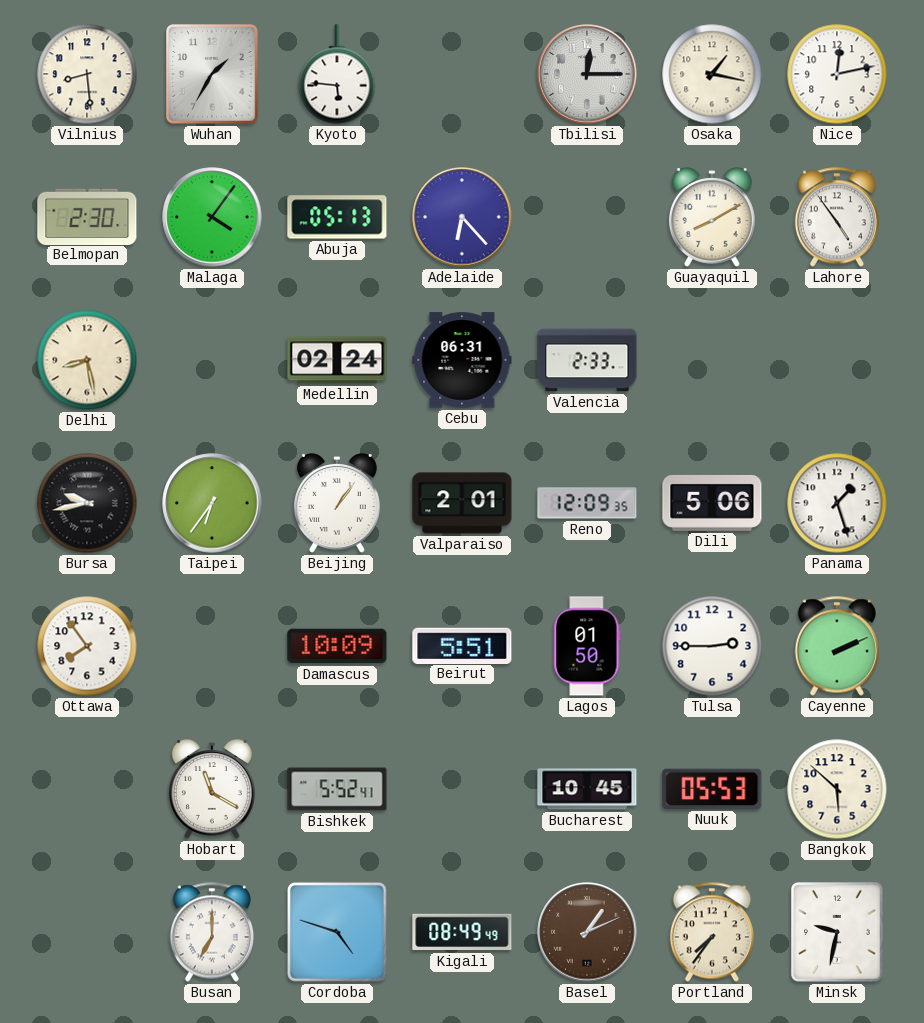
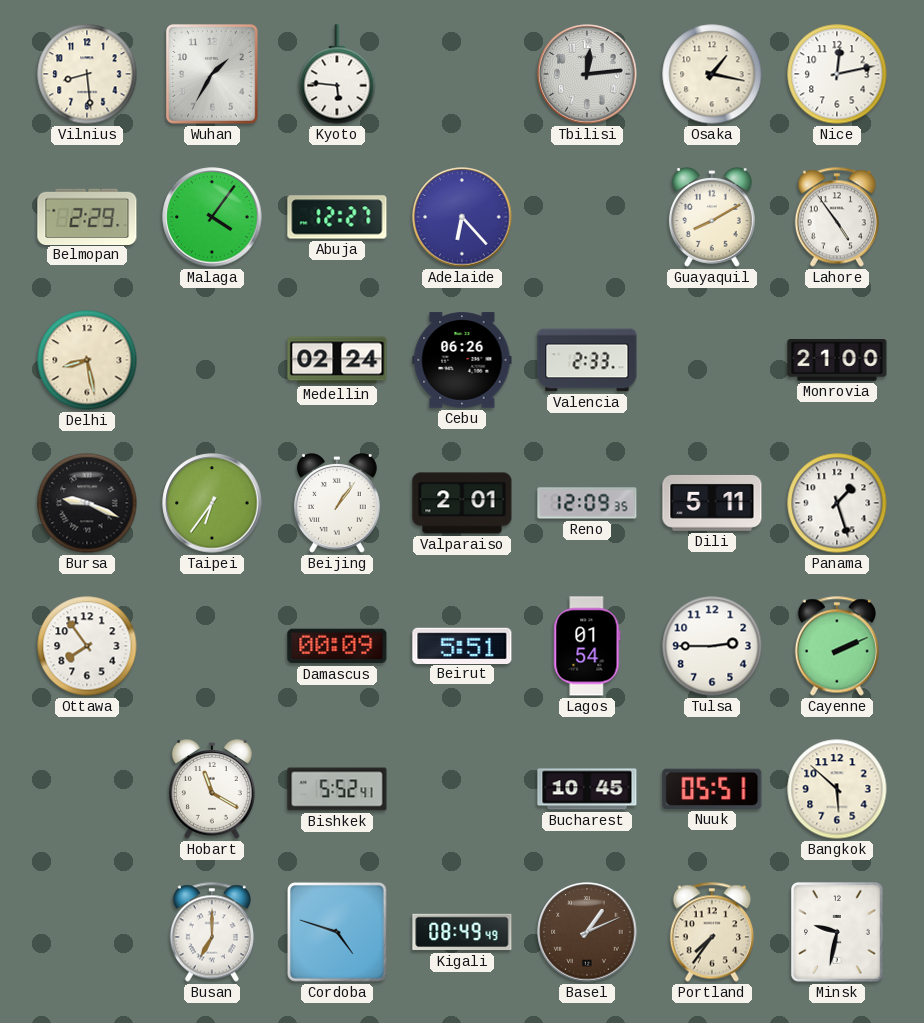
Tbilisi: 12:15 -> 12:14 (587, 74)
Belmopan: 2:30 -> 2:29 (87, 216)
Abuja: 05:13 -> 12:27 (337, 217)
Cebu: 06:31 -> 06:26 (462, 360)
Monrovia: none -> 21:00 (837, 361)
Bursa: 9:43 -> 9:19 (87, 503)
Dili: 5:06 -> 5:11 (712, 503)
Damascus: 10:09 -> 00:09 (337, 646)
Lagos: 01:50 -> 01:54 (587, 646)
Nuuk: 05:53 -> 05:51 (712, 789)
